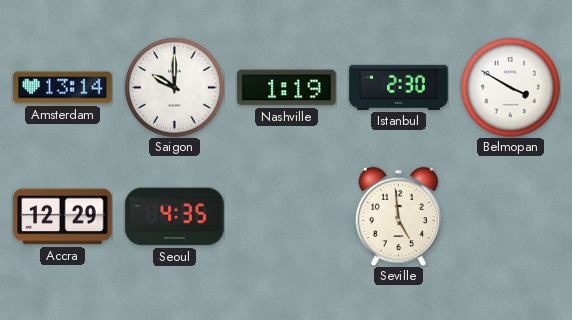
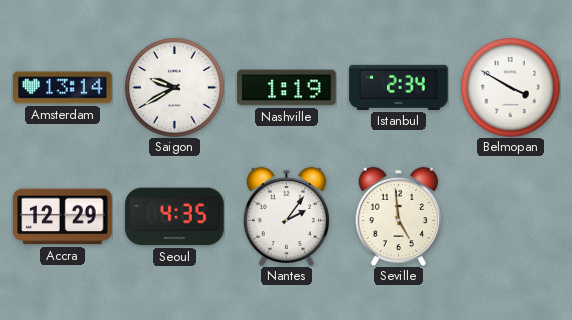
Saigon: 10:00 -> 9:40 (175, 88)
Istanbul: 2:30 -> 2:34 (399, 87)
Nantes: none -> 2:06 (286, 216)
